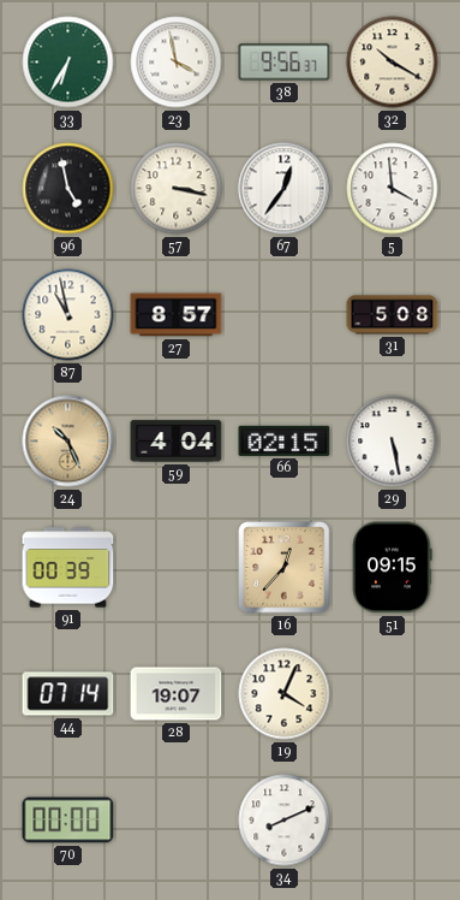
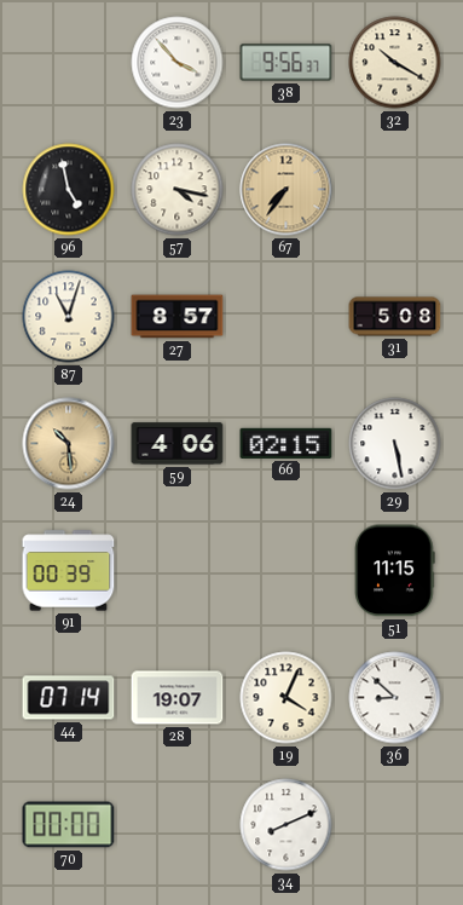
33: 6:35 -> none (68, 63)
23: 3:58 -> 3:53 (178, 63)
57: 3:17 -> 4:17 (178, 190)
67: 12:36 -> 7:36 (287, 190)
67 dial: white -> champagne (287, 190)
5: 3:59 -> none (393, 189)
87: 10:58 -> 11:03 (69, 317)
24: 10:26 -> 10:29 (69, 444)
59: 4:04 -> 4:06 (178, 444)
16: 12:37 -> none (285, 568)
51: 09:15 -> 11:15 (395, 571)
36: none -> 8:52 (395, 698)
